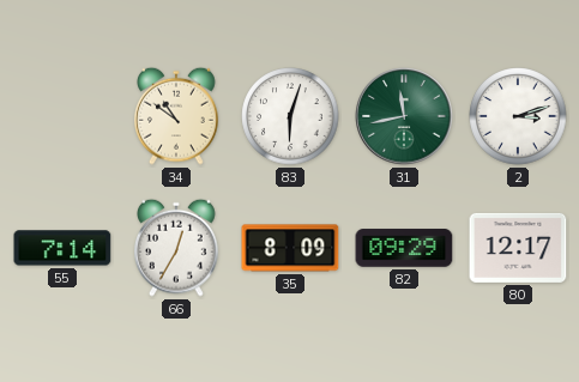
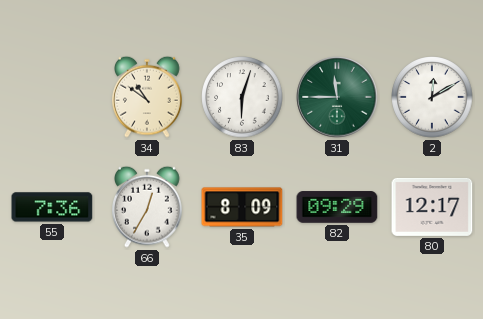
31: 11:43 -> 11:45 (337, 97)
2: 3:12 -> 12:10 (432, 97)
55: 7:14 -> 7:36 (52, 207)
